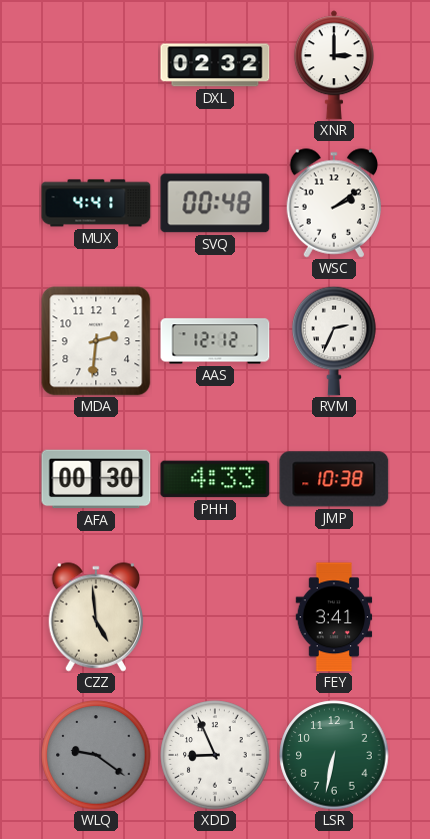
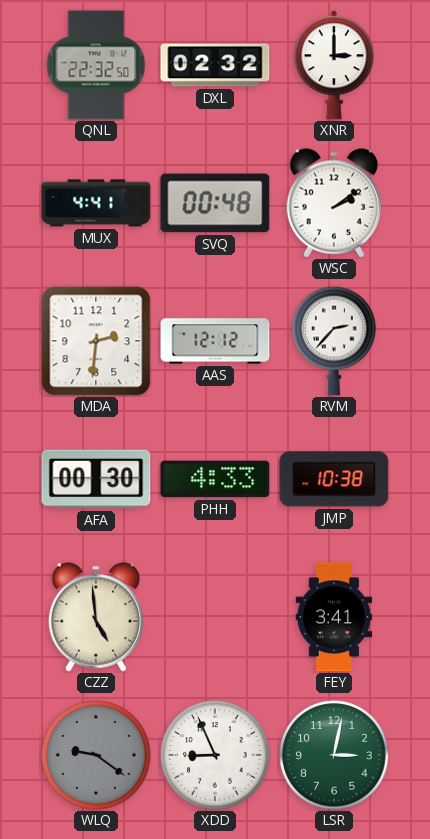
QNL: none -> 22:32 (96, 65)
RVM: 2:34 -> 2:37 (334, 341)
LSR: 6:32 -> 3:02 (334, 755)
